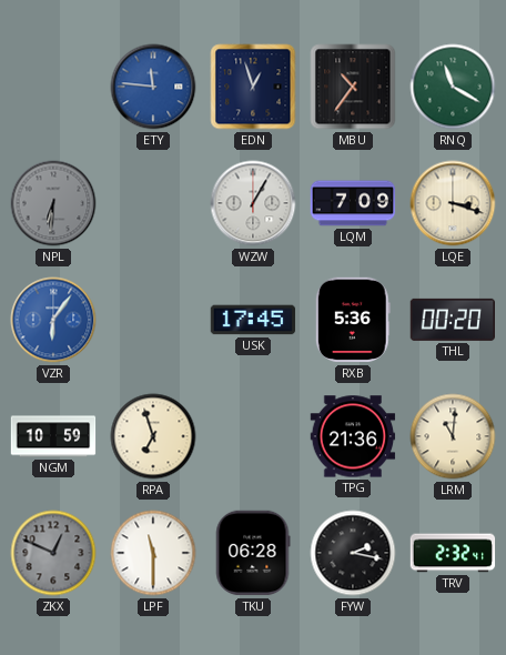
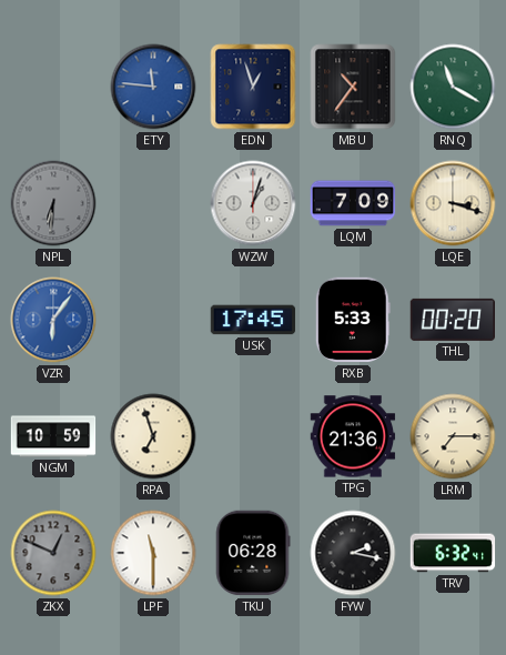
WZW: 1:05 -> 1:03 (253, 203)
RXB: 5:36 -> 5:33 (353, 320)
LRM: 11:01 -> 7:15 (453, 436)
TRV: 2:32 -> 6:32 (453, 553)
